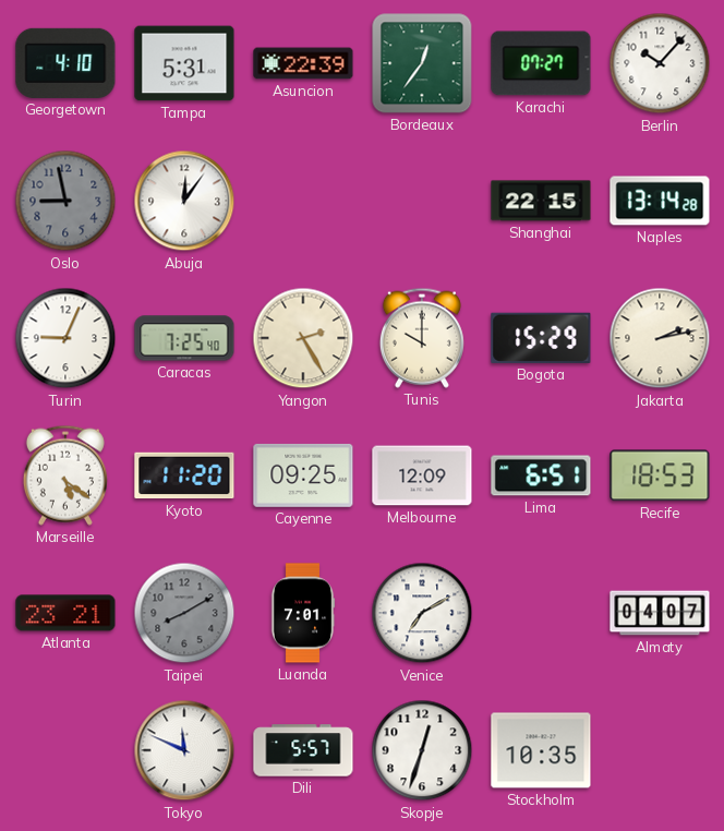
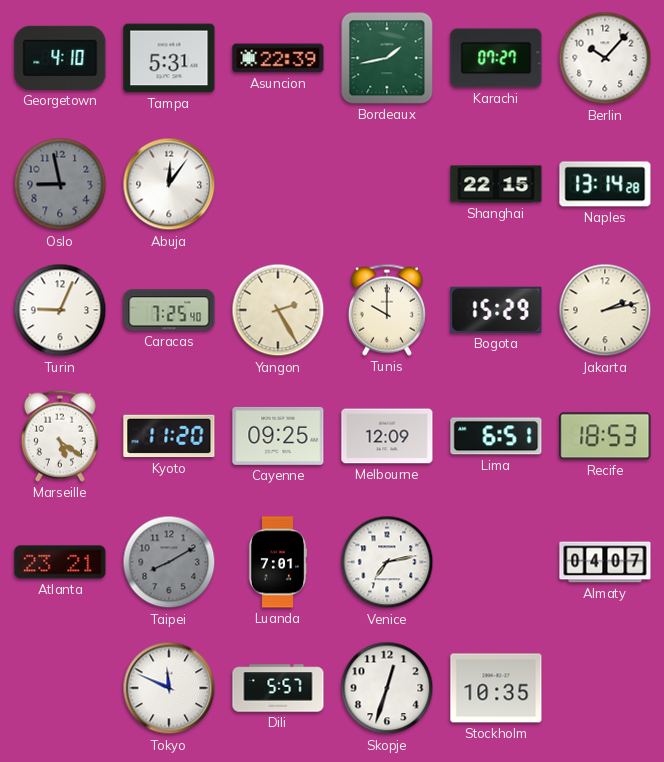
Bordeaux: 12:36 -> 1:43 (387, 58)
Venice: 7:10 -> 7:13 (387, 562)
